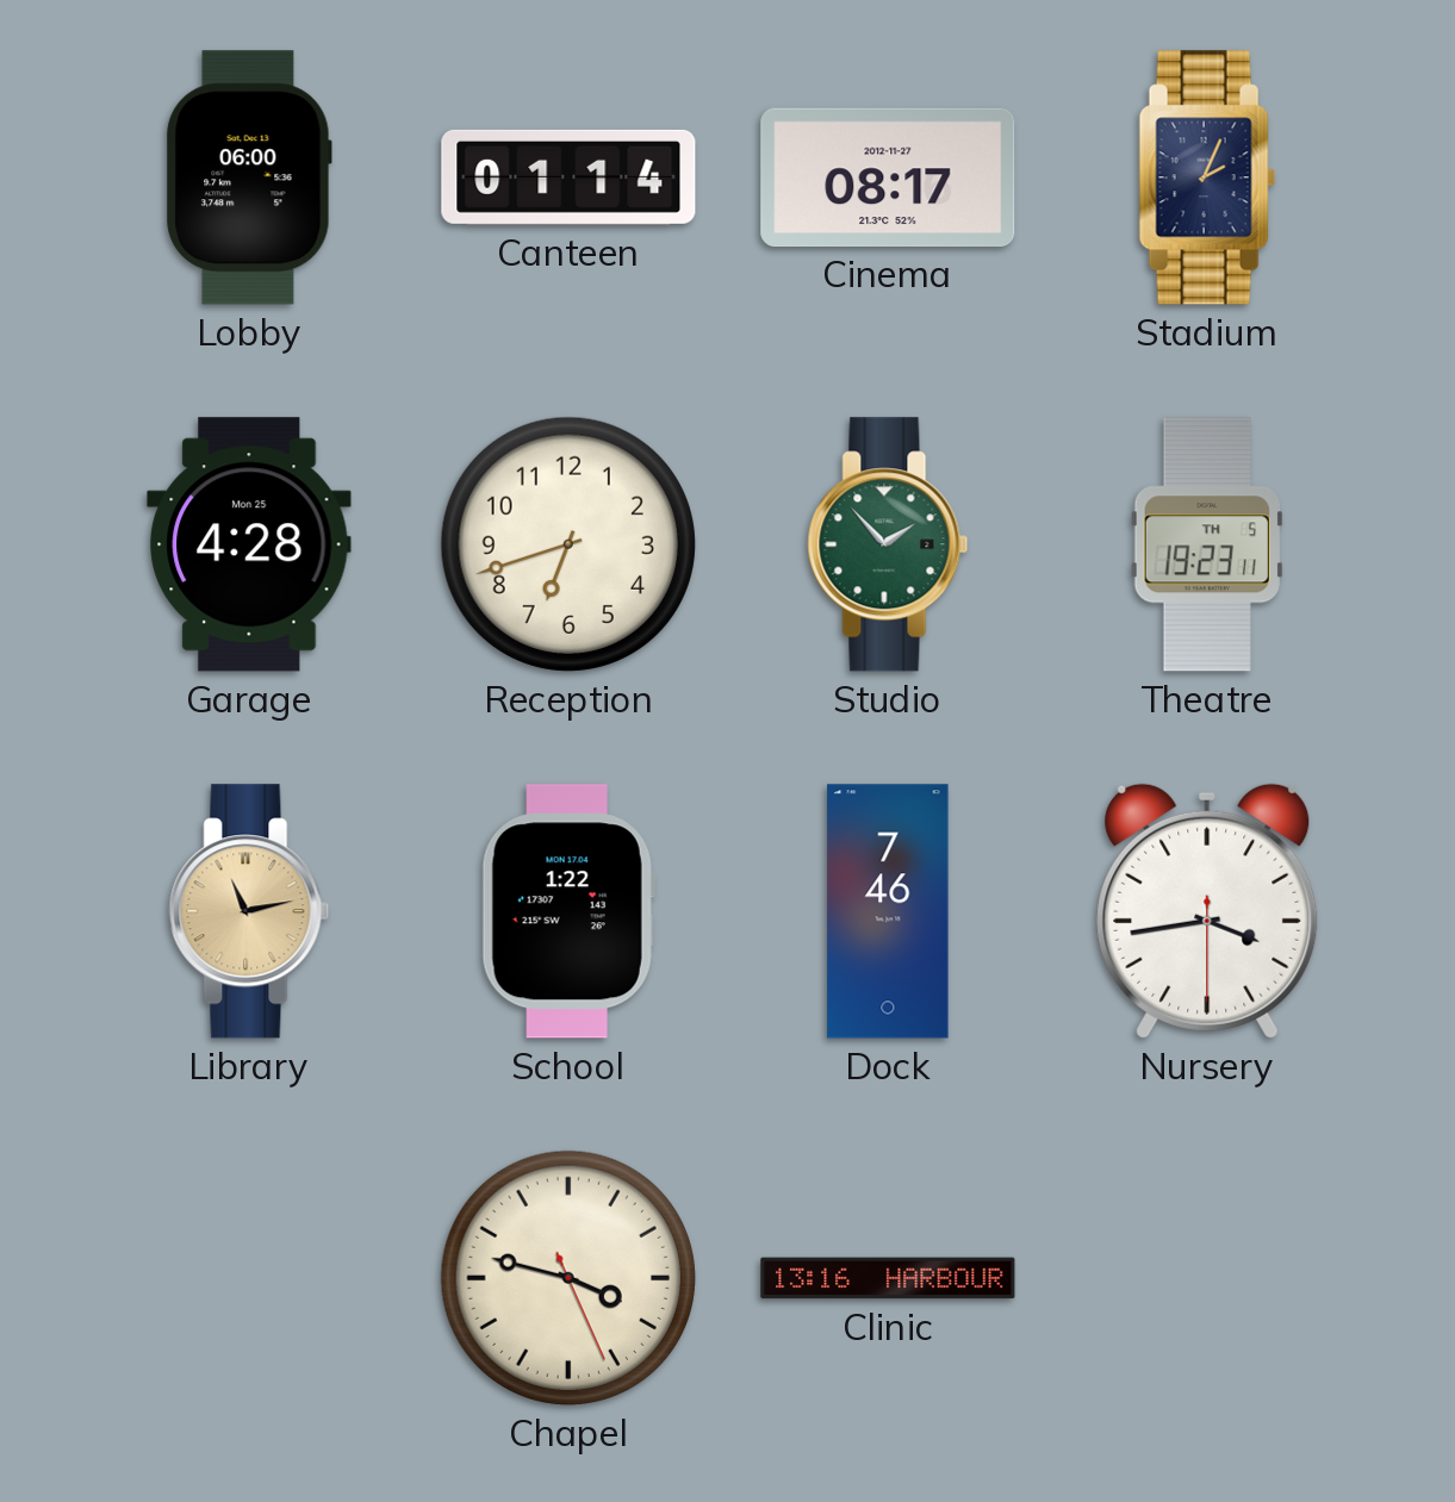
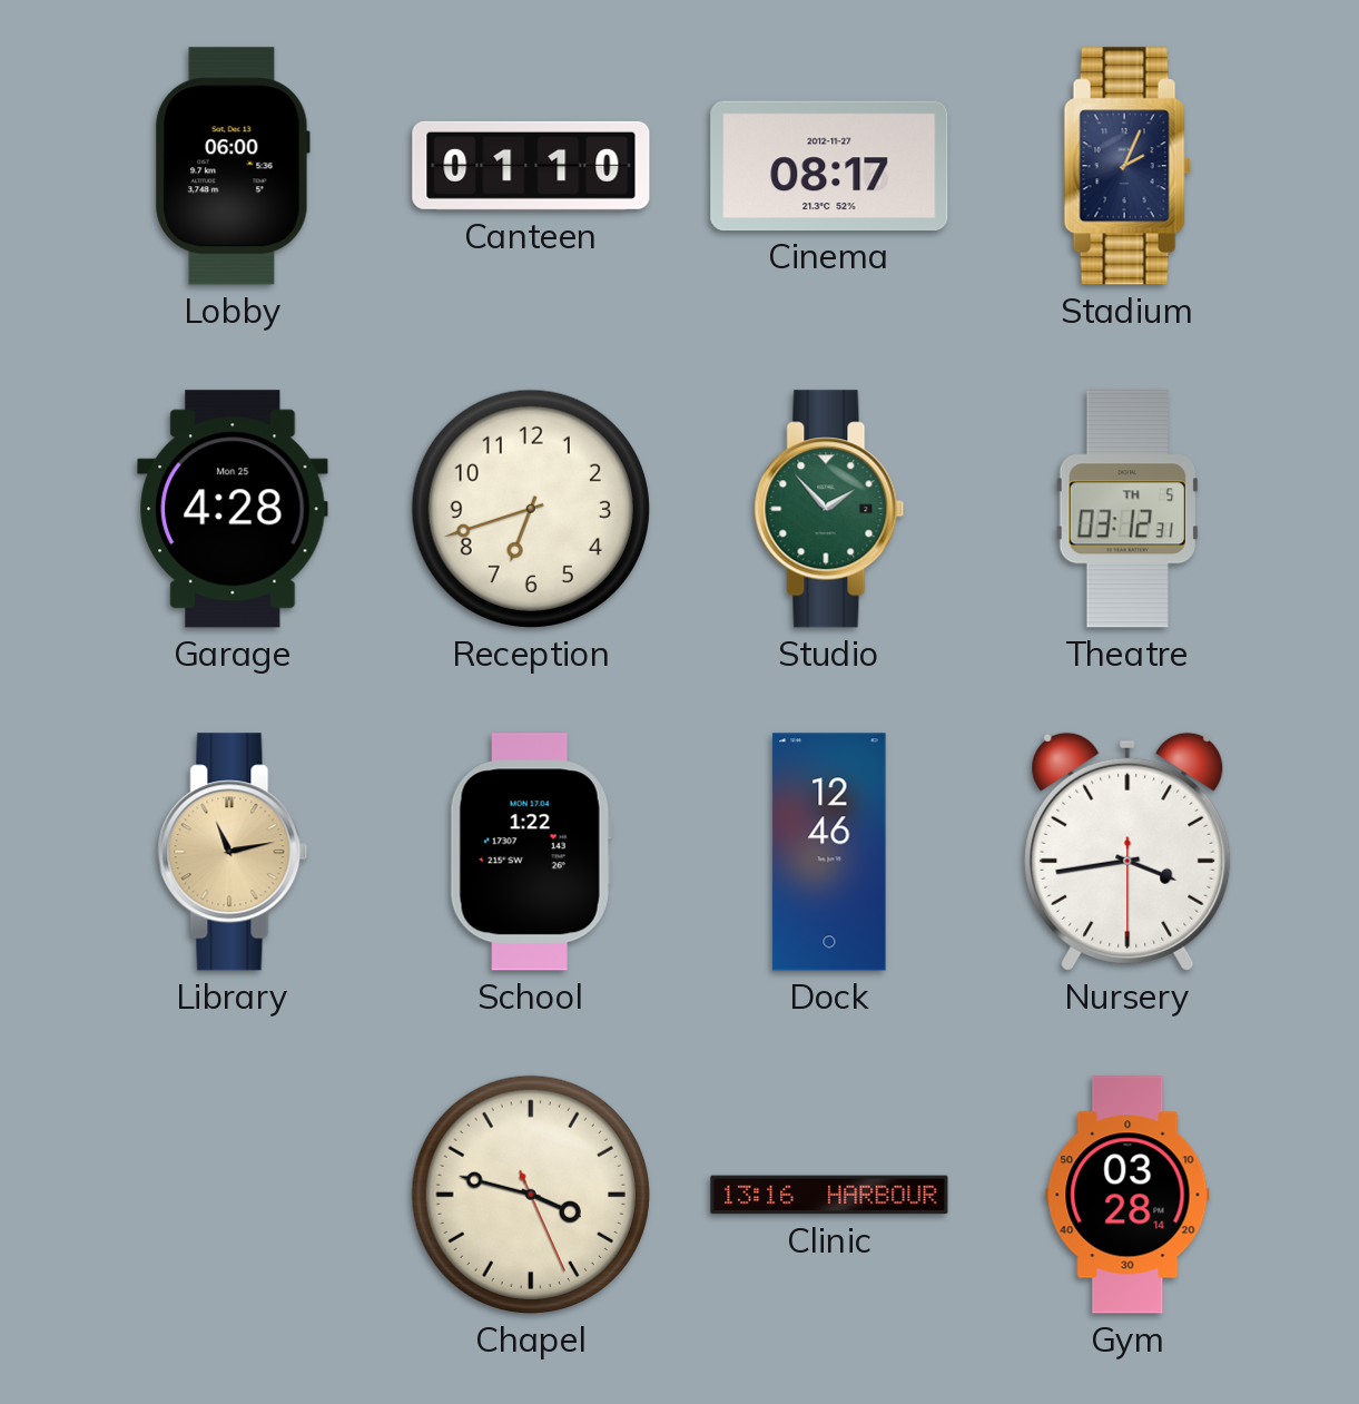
Canteen: 01:14 -> 01:10 (531, 166)
Theatre: 19:23 -> 03:12 (1127, 509)
Dock: 7:46 -> 12:46 (829, 852)
Gym: none -> 03:28 (1127, 1195)
